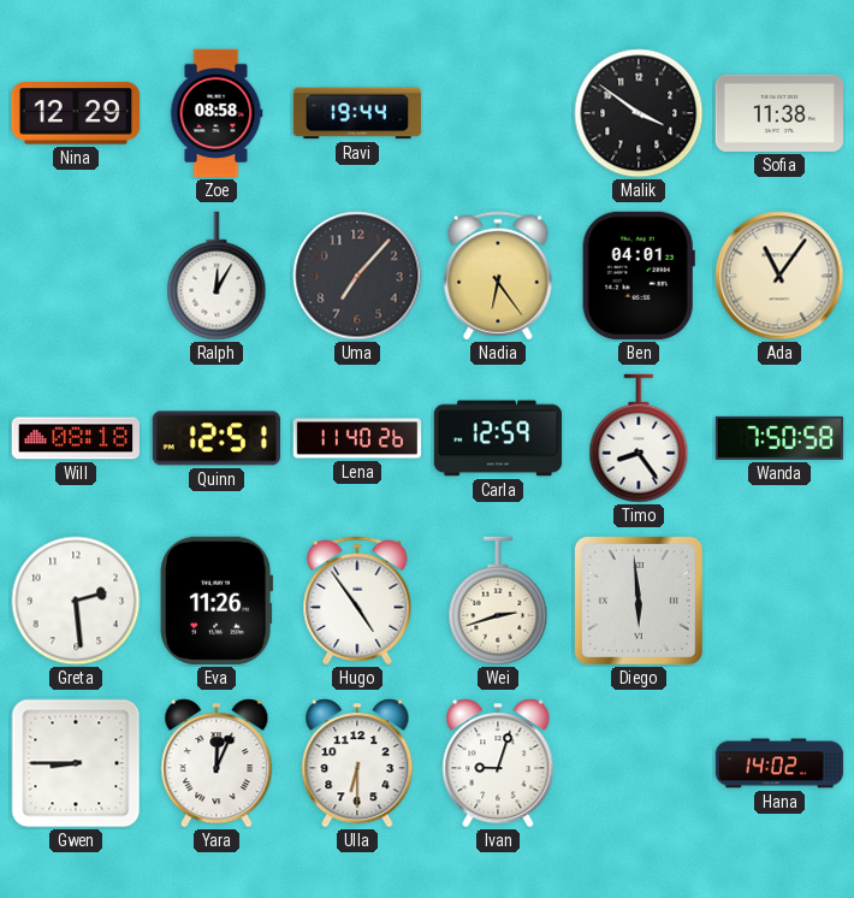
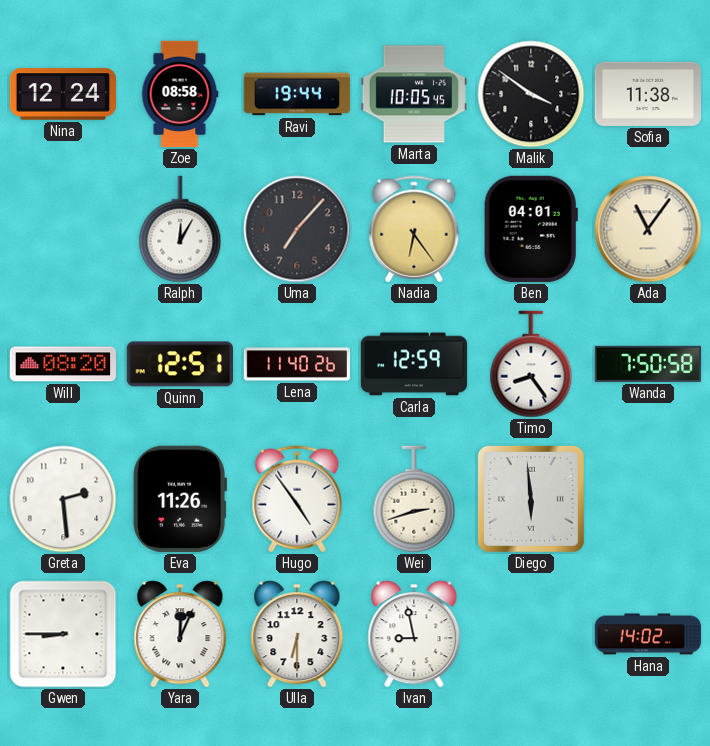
Nina: 12:29 -> 12:24 (62, 94)
Marta: none -> 10:05 (413, 94)
Will: 08:18 -> 08:20 (62, 364)
Ivan: 9:03 -> 8:58 (414, 634)
